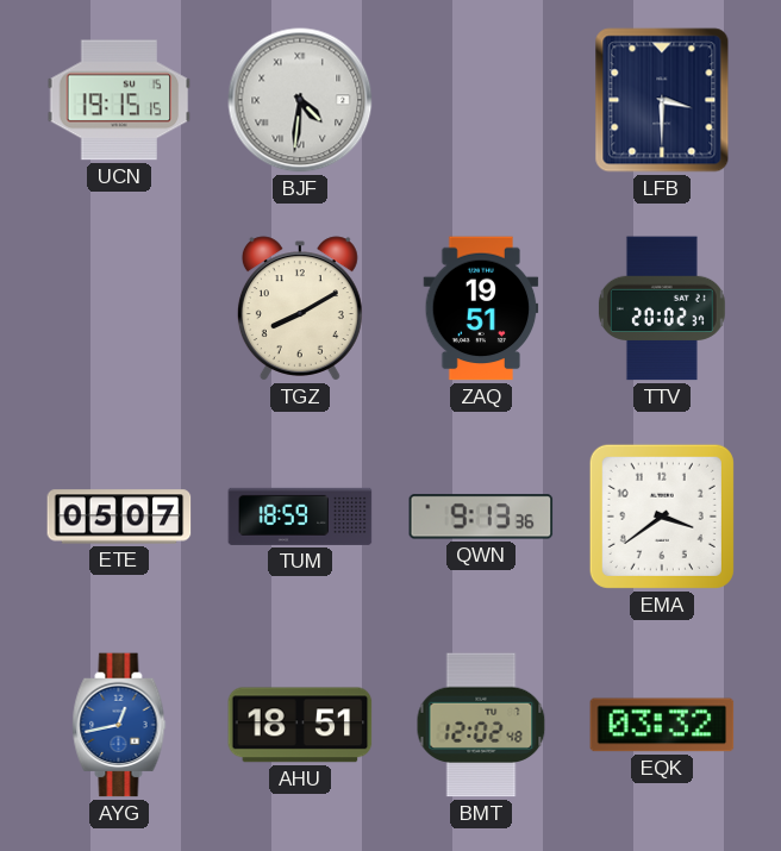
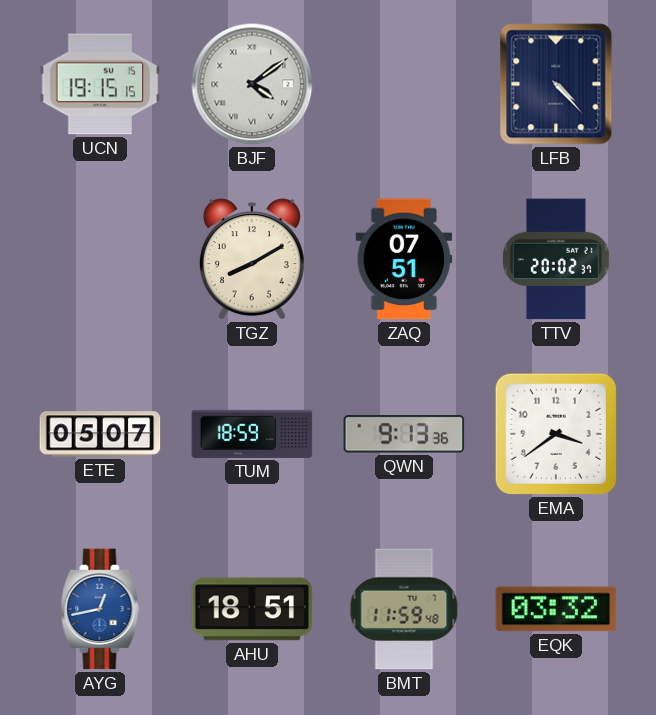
BJF: 4:31 -> 4:09 (252, 84)
LFB: 3:30 -> 4:23 (556, 84)
ZAQ: 19:51 -> 07:51 (404, 259)
BMT: 12:02 -> 11:59 (404, 609)
